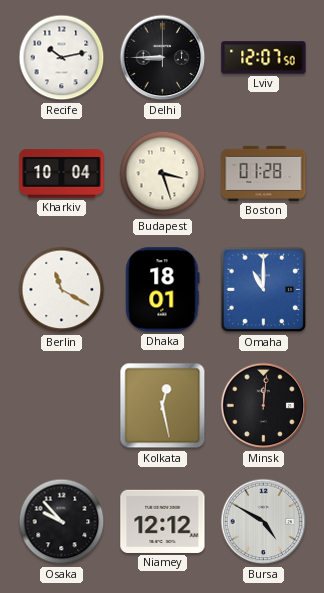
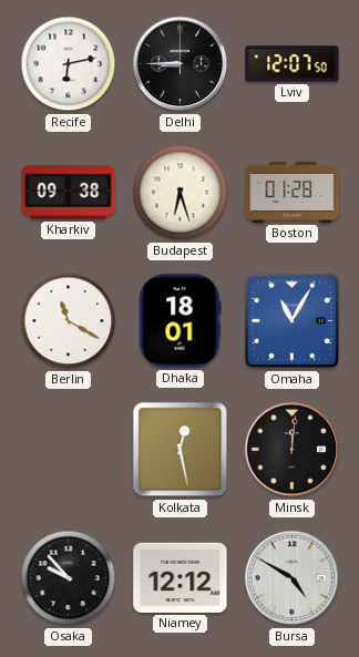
Recife: 10:13 -> 6:13 (69, 64)
Kharkiv: 10:04 -> 09:38 (69, 193)
Budapest: 3:27 -> 6:27 (181, 193)
Omaha: 11:00 -> 11:05 (293, 321)
